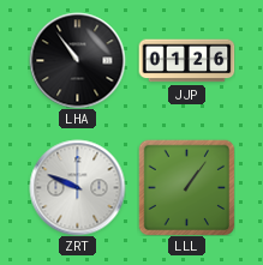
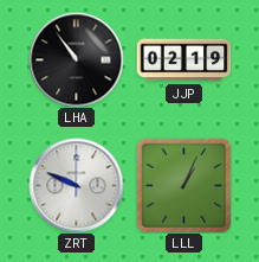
JJP: 01:26 -> 02:19 (183, 60)
LLL: 1:06 -> 1:04 (183, 185)
